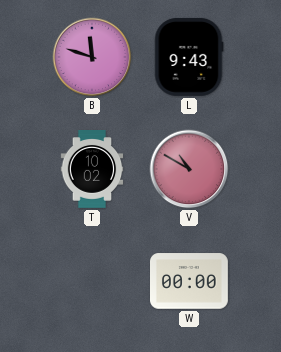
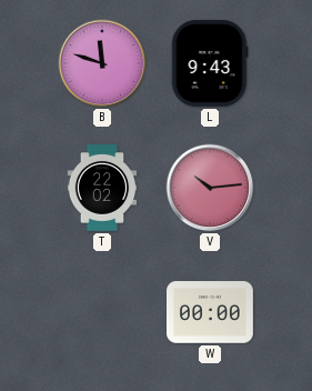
T: 10:02 -> 22:02 (102, 189)
V: 10:50 -> 10:14 (210, 188)
